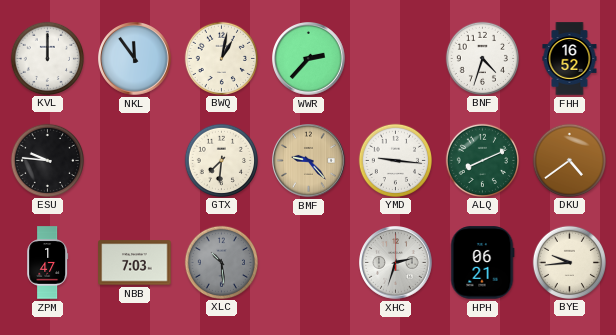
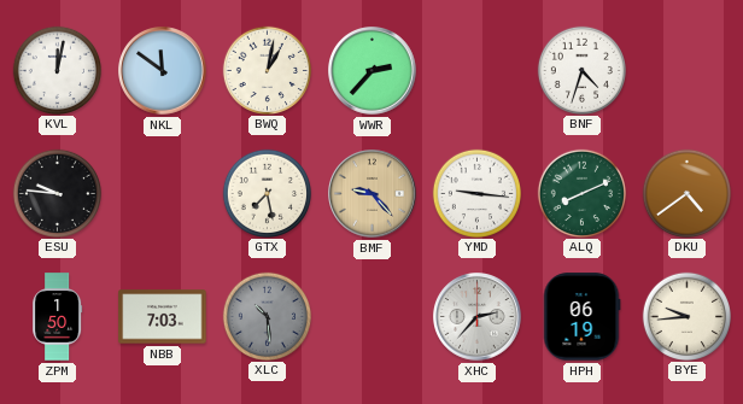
KVL: 12:00 -> 12:02 (57, 70)
NKL: 11:54 -> 11:51 (163, 71)
FHH: 16:52 -> none (570, 59)
GTX: 7:31 -> 7:28 (267, 193)
ZPM: 1:47 -> 1:50 (58, 317)
XHC: 2:33 -> 2:37 (478, 317)
HPH: 06:21 -> 06:19 (581, 317)
